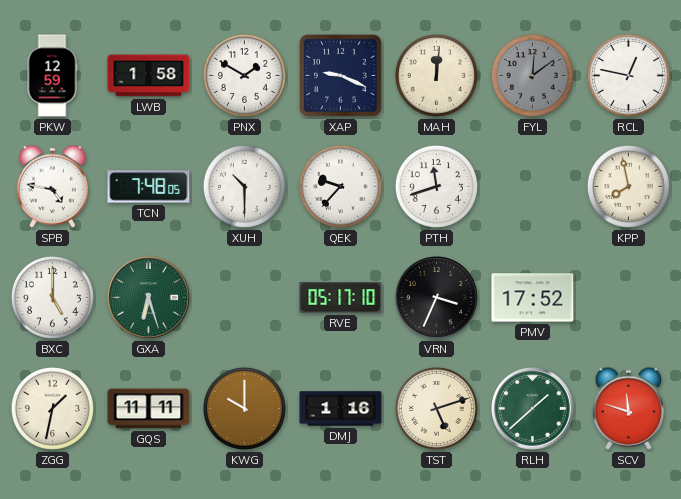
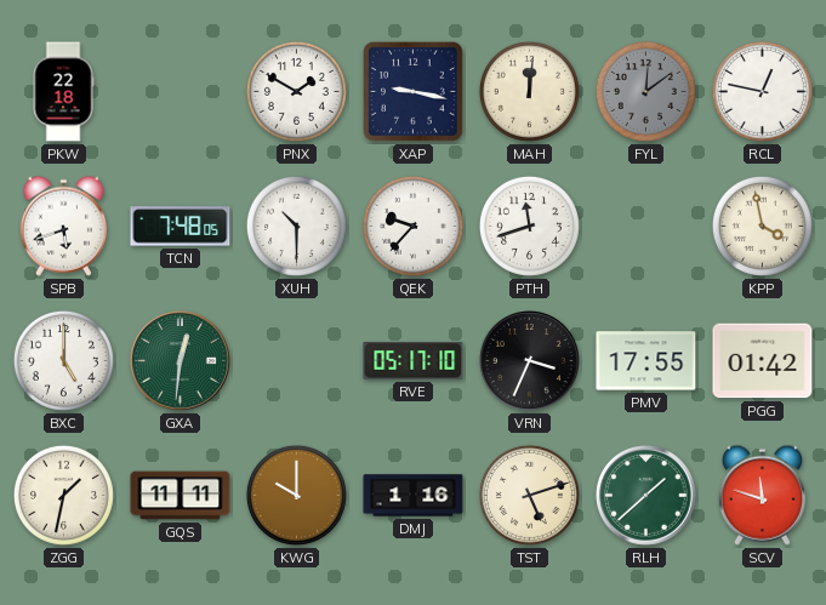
PKW: 12:59 -> 22:18 (63, 92)
LWB: 1:58 -> none (149, 76)
XAP: 9:19 -> 9:17 (414, 92)
SPB: 4:47 -> 5:42 (63, 226)
KPP: 7:58 -> 3:58 (762, 226)
GXA: 6:27 -> 12:31 (181, 361)
PMV: 17:52 -> 17:55 (646, 361)
PGG: none -> 01:42 (763, 361)
